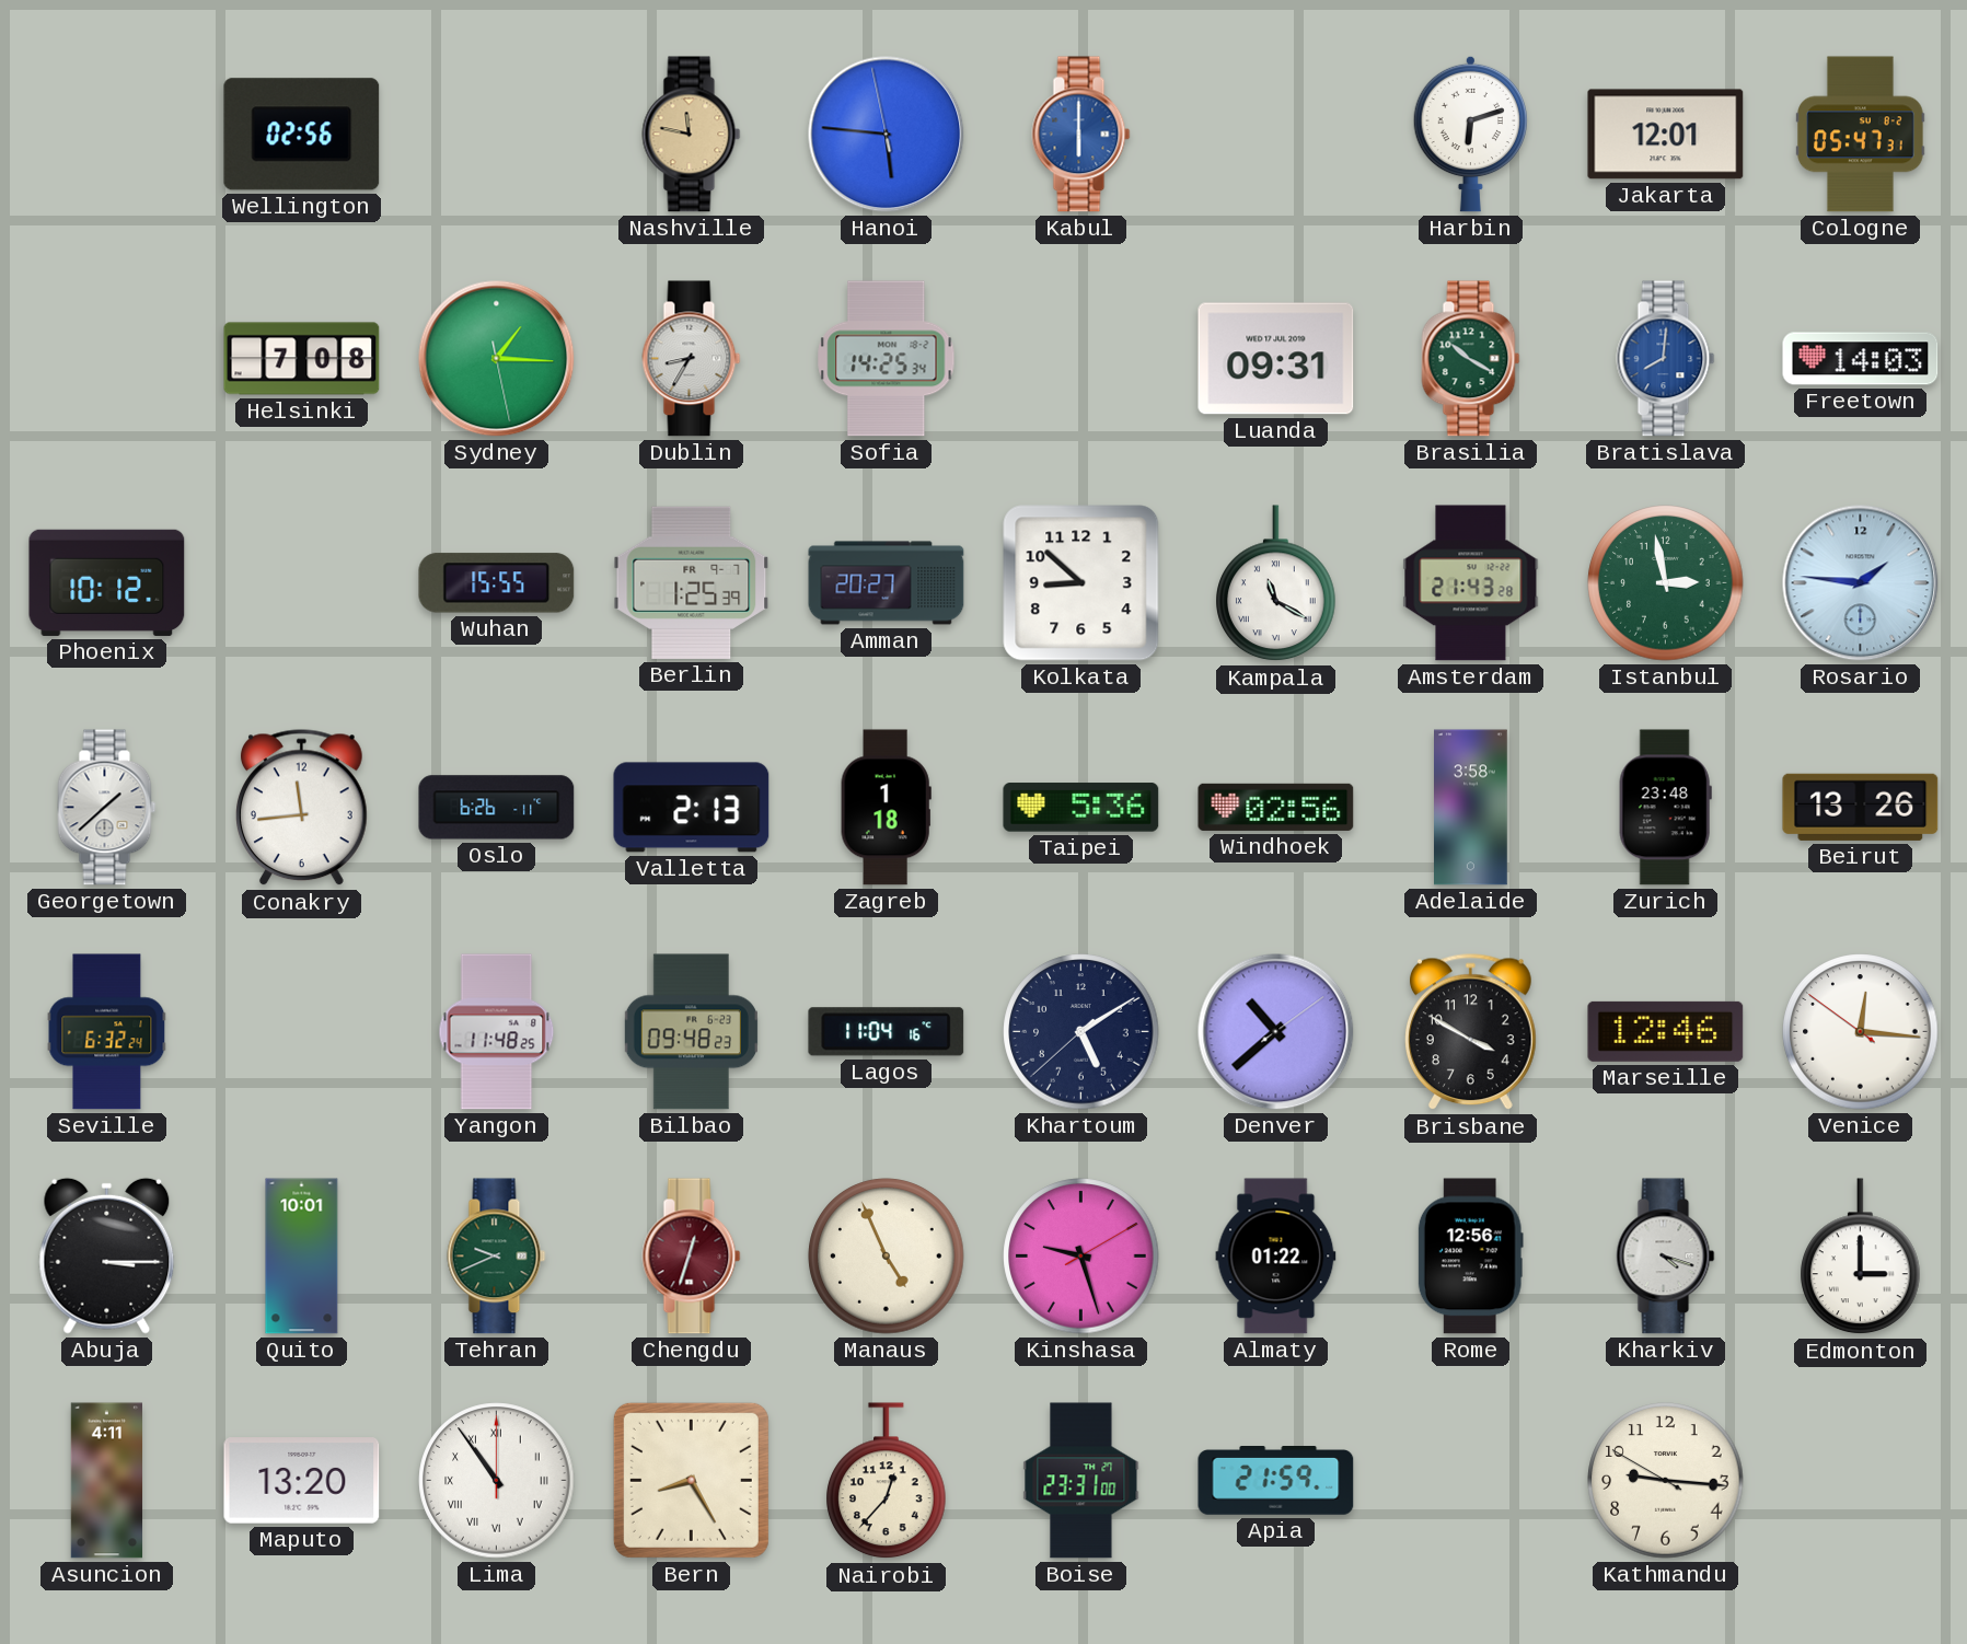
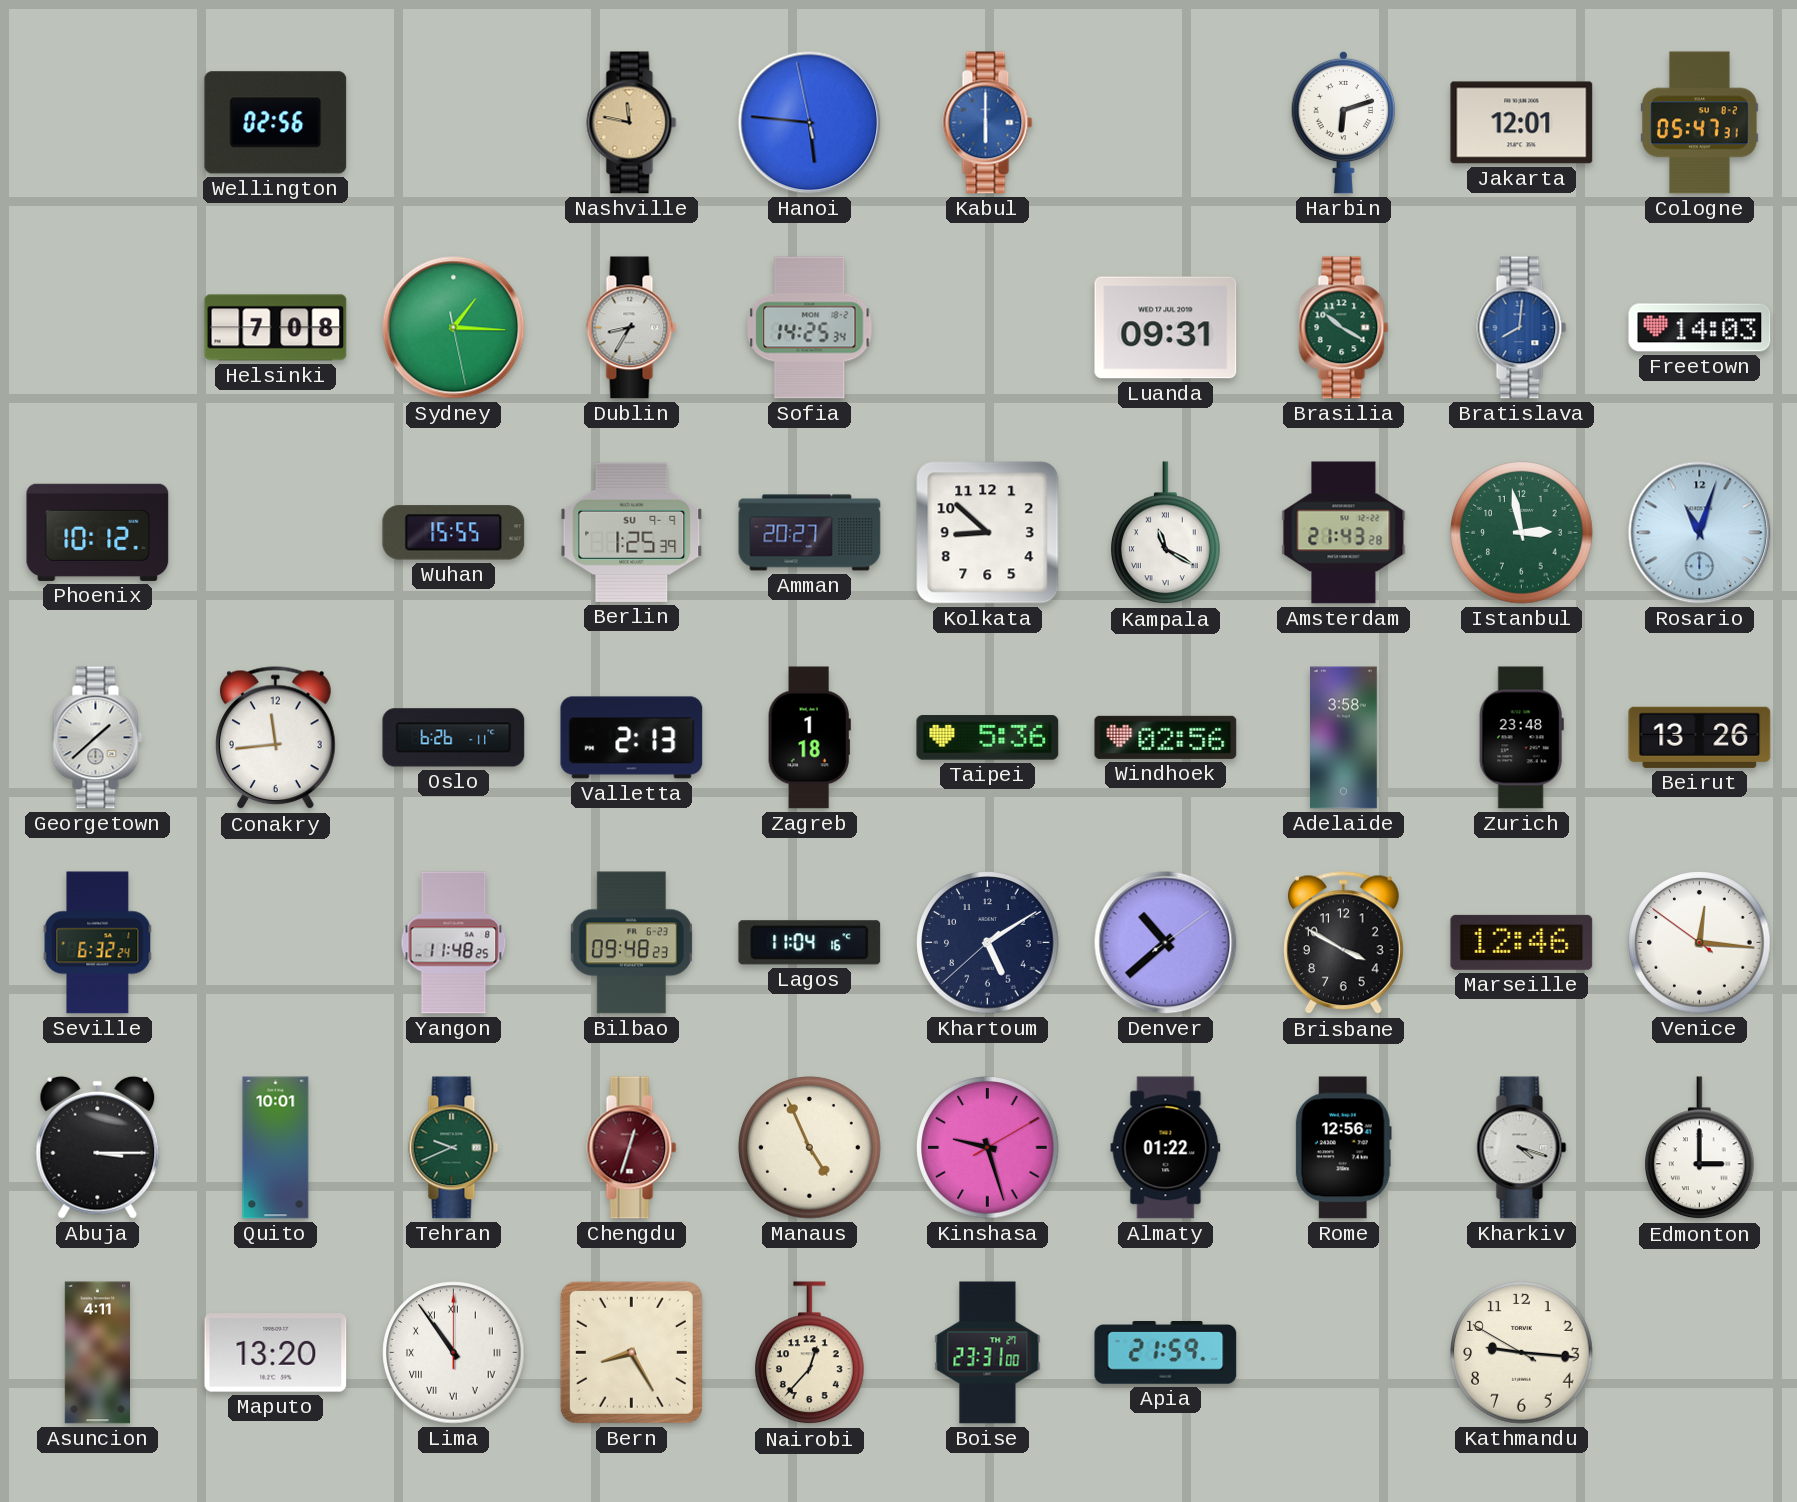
Berlin date: FR 9-7 -> SU 9-9 (632, 532)
Rosario: 1:46 -> 11:03 (1700, 533)
